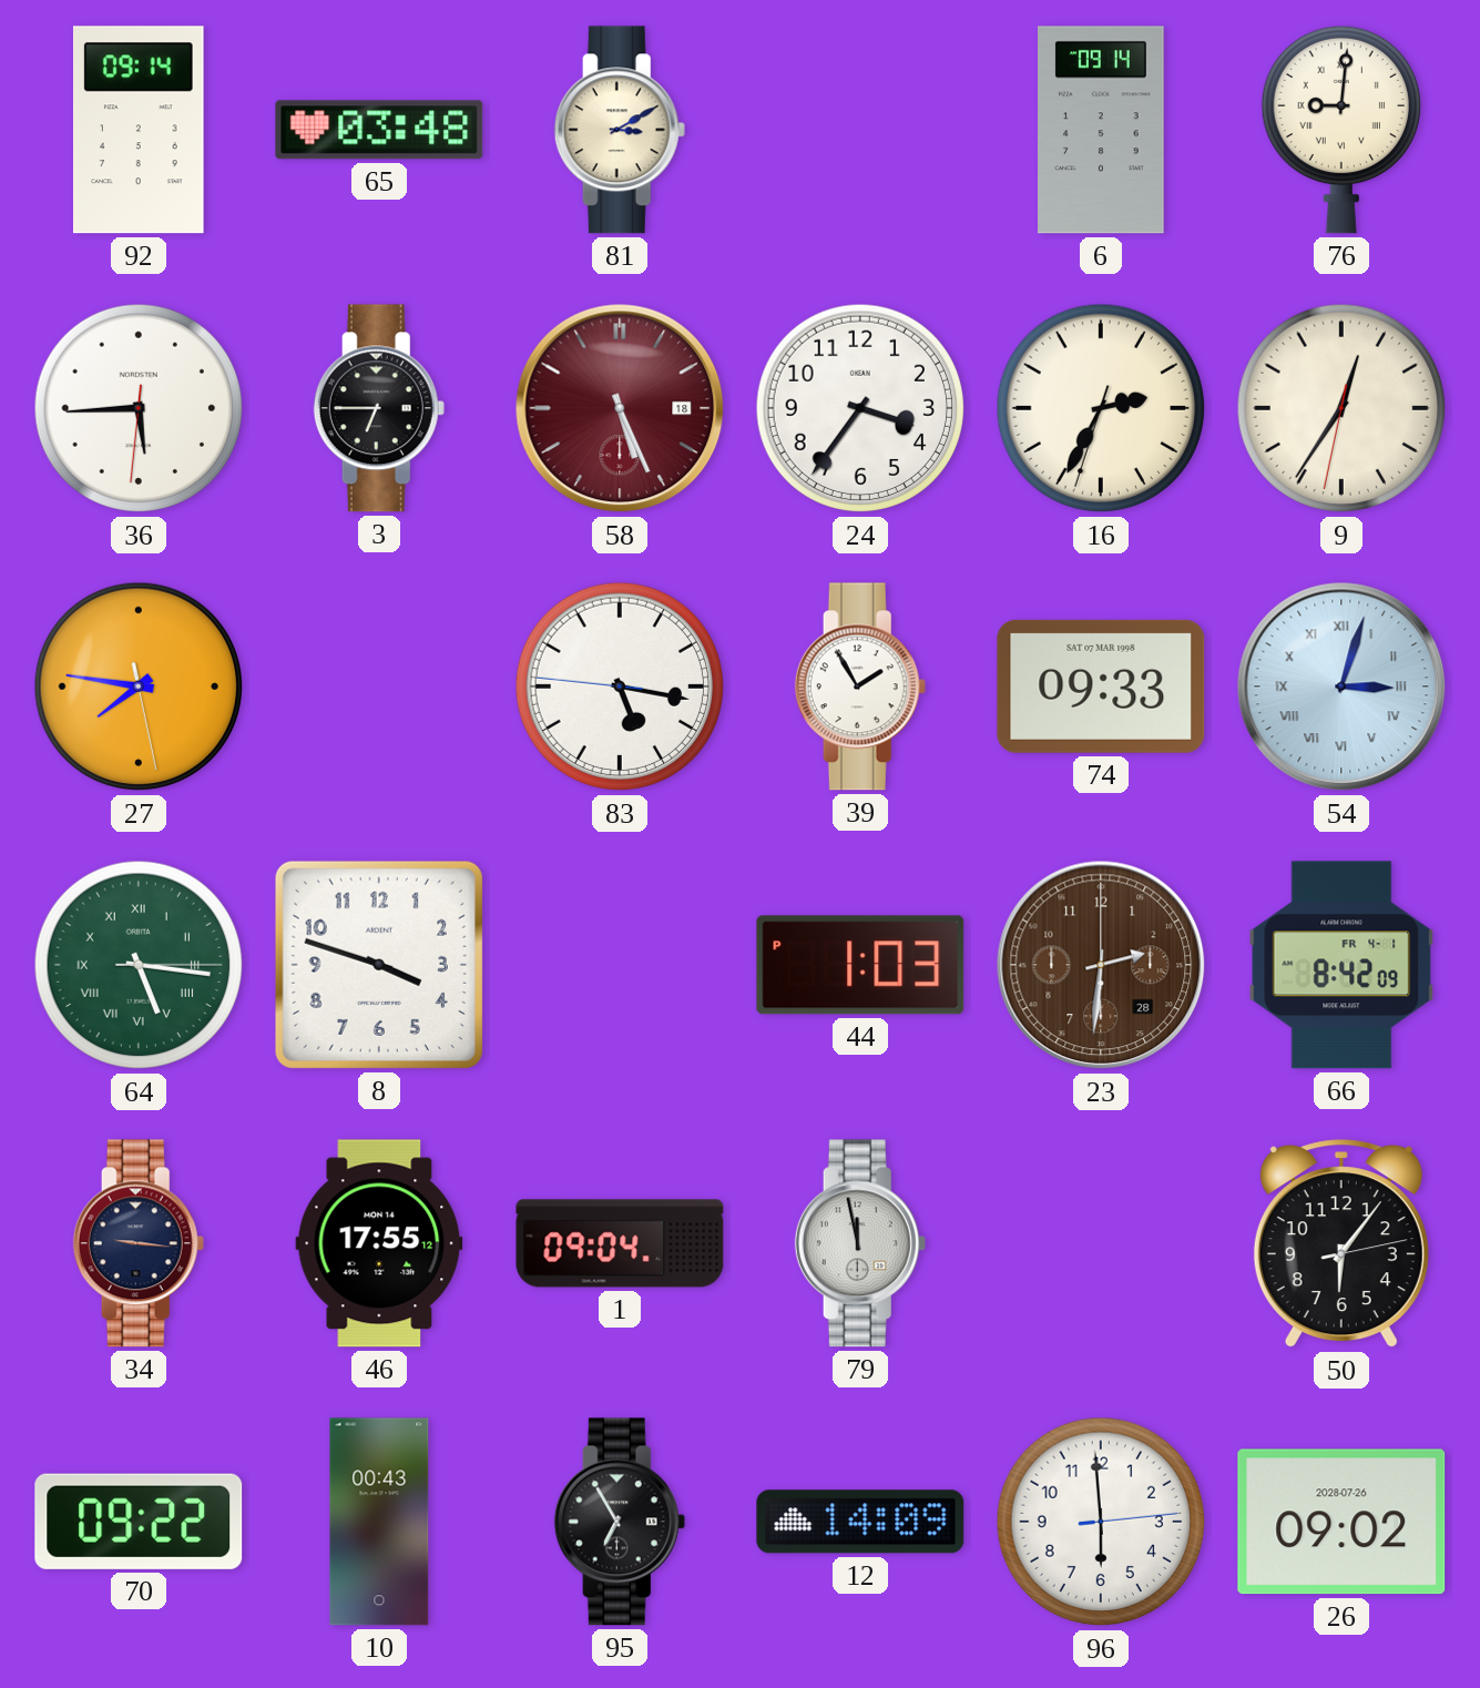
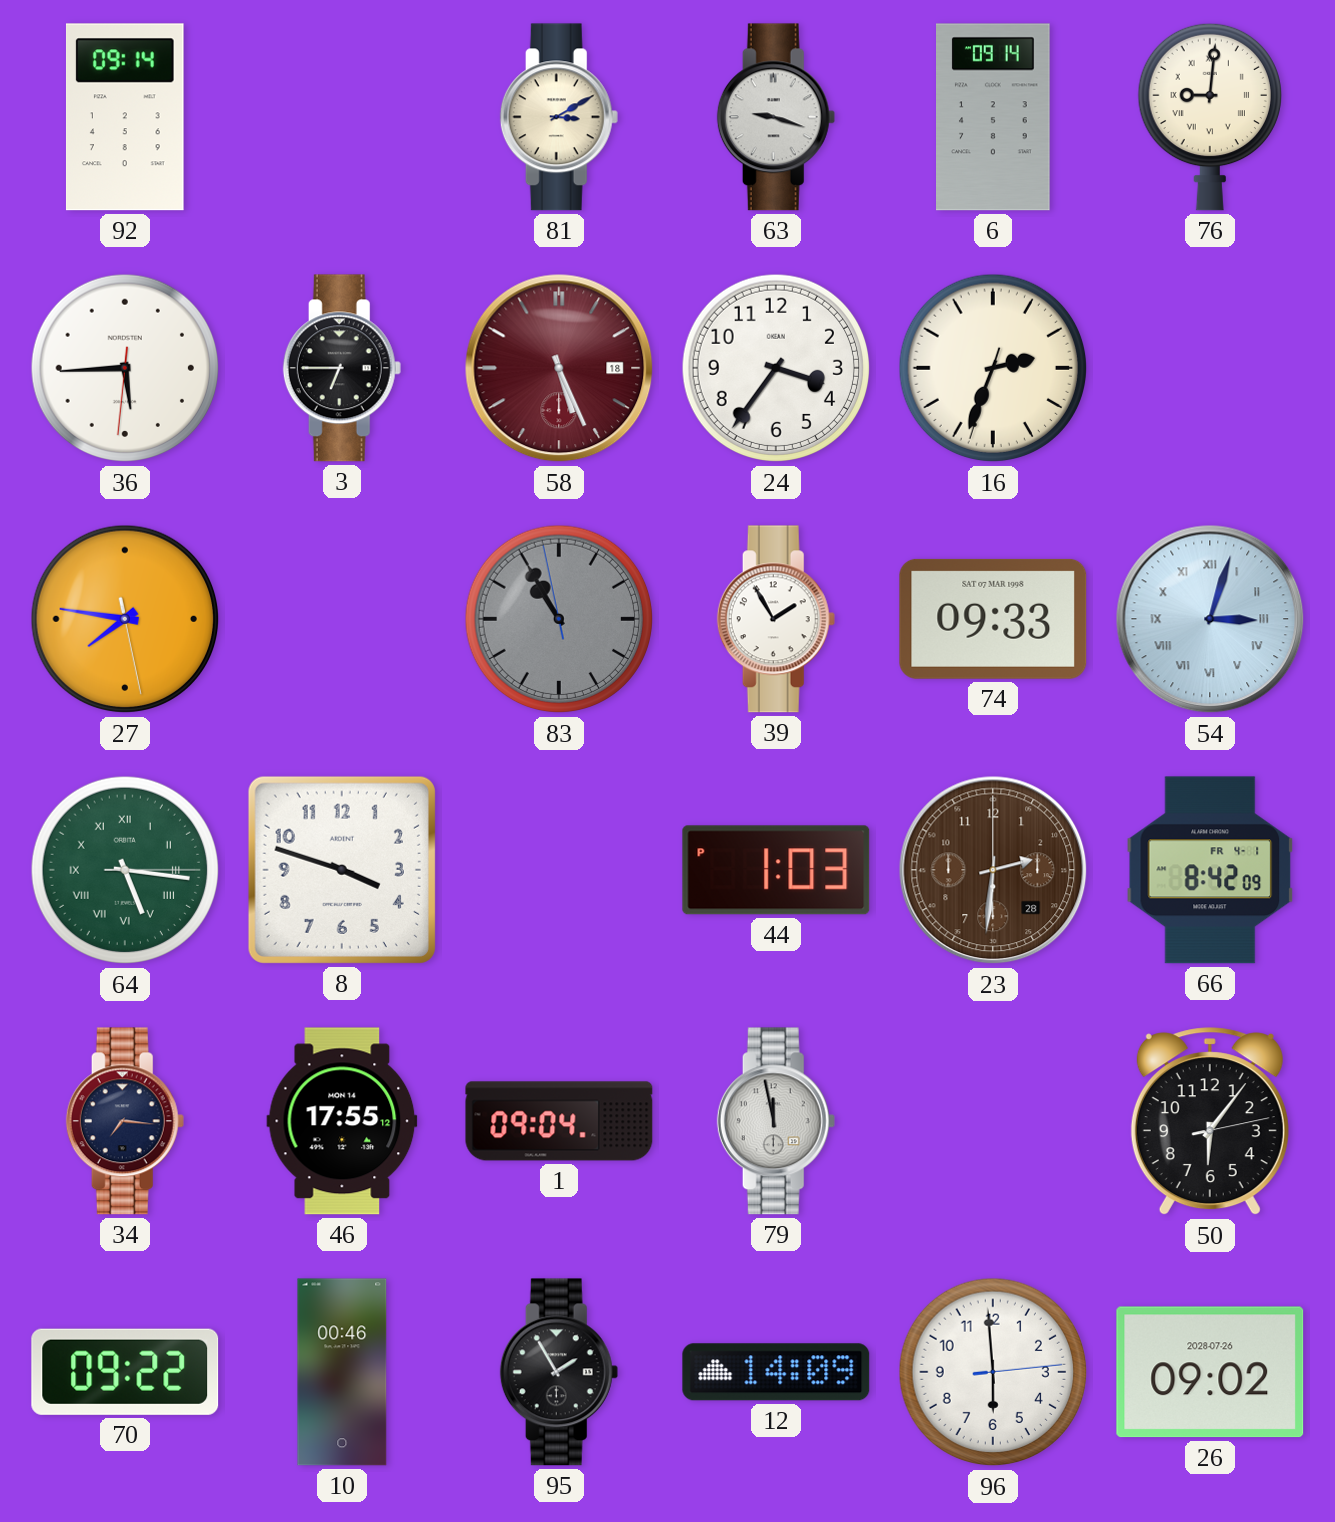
65: 03:48 -> none (379, 130)
63: none -> 9:18 (776, 117)
16: 2:34 -> 2:33 (993, 368)
9: 12:35 -> none (1341, 408)
83: 5:16 -> 10:54 (559, 619)
83 dial: white -> grey (559, 619)
34: 9:16 -> 7:16 (125, 1121)
10: 00:43 -> 00:46 (342, 1372)
95: 6:55 -> 1:55 (559, 1372)
